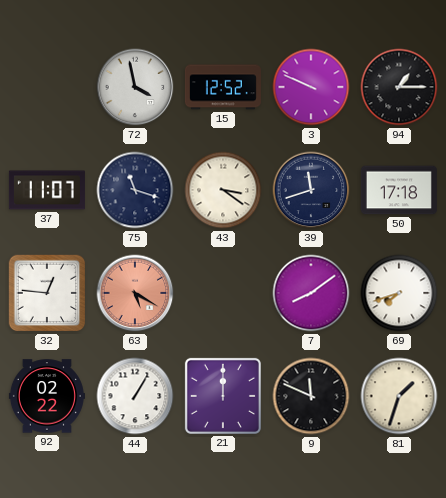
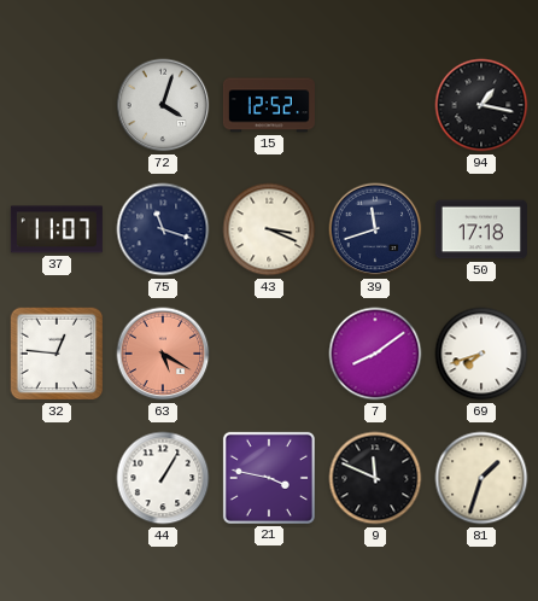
72: 3:58 -> 4:03 (163, 105)
3: 9:49 -> none (311, 87)
94: 1:15 -> 1:17 (481, 105)
43: 3:21 -> 3:19 (269, 229)
92: 02:22 -> none (47, 396)
21: 12:00 -> 3:47 (269, 478)
